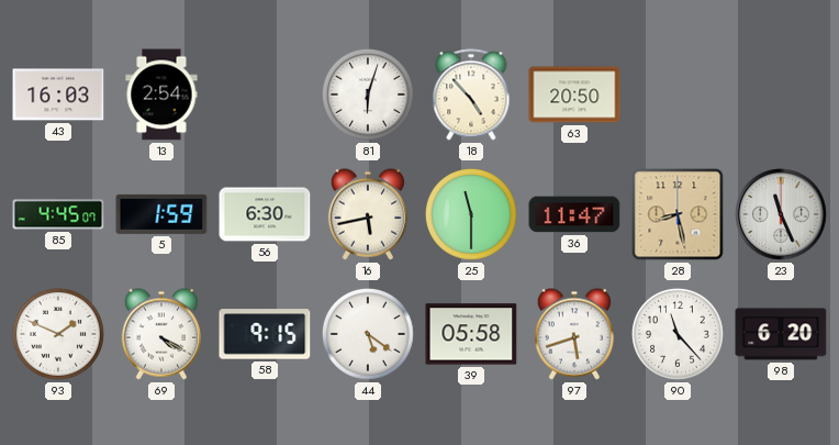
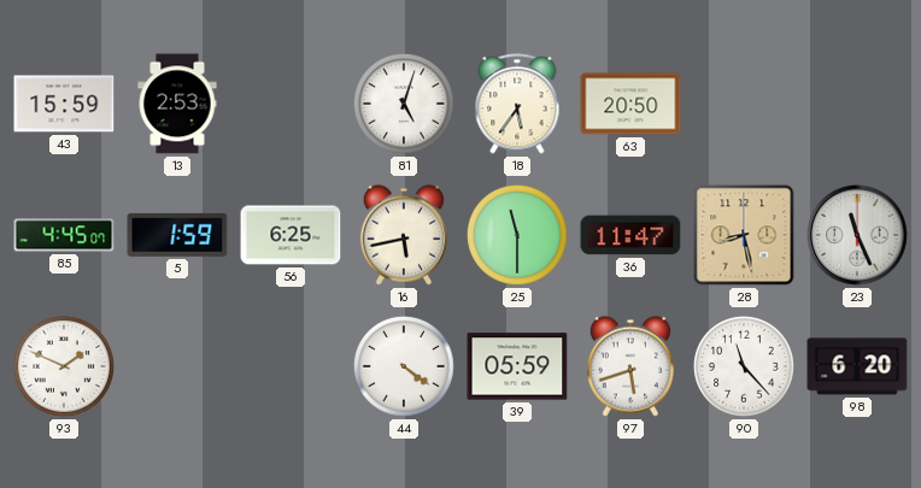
43: 16:03 -> 15:59 (64, 104)
13: 2:54 -> 2:53 (177, 104)
81: 6:03 -> 5:03 (404, 104)
18: 4:53 -> 5:36 (517, 104)
56: 6:30 -> 6:25 (291, 235)
69: 4:20 -> none (160, 334)
58: 9:15 -> none (265, 334)
44: 5:21 -> 4:21 (404, 366)
39: 05:58 -> 05:59 (517, 366)
